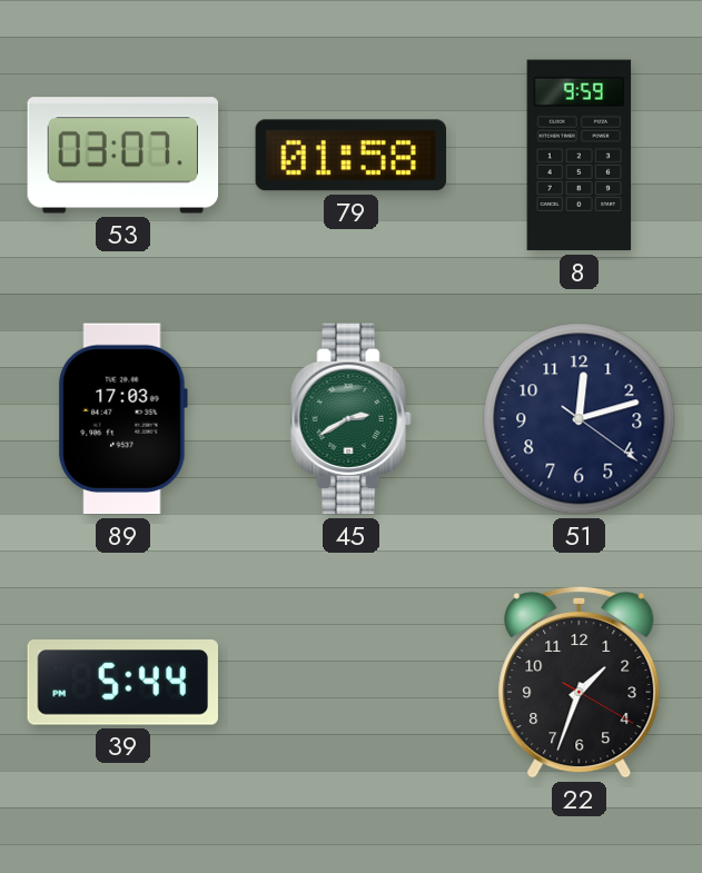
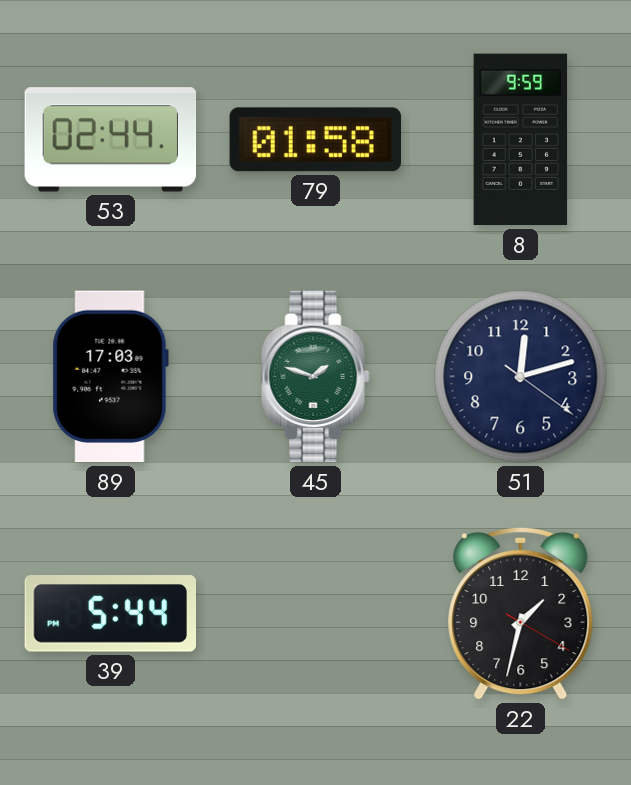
53: 03:07 -> 02:44 (111, 140)
45: 2:40 -> 1:48 (316, 377)
22: 1:33 -> 1:32 (521, 613)
